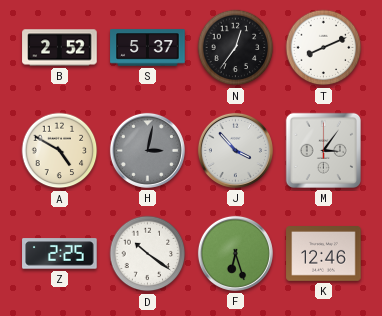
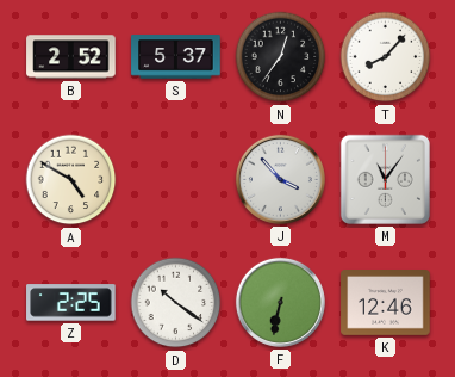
T: 8:11 -> 8:07 (386, 57)
H: 3:02 -> none (147, 150)
M: 3:06 -> 11:06 (385, 179)
F: 6:27 -> 6:32 (280, 302)
